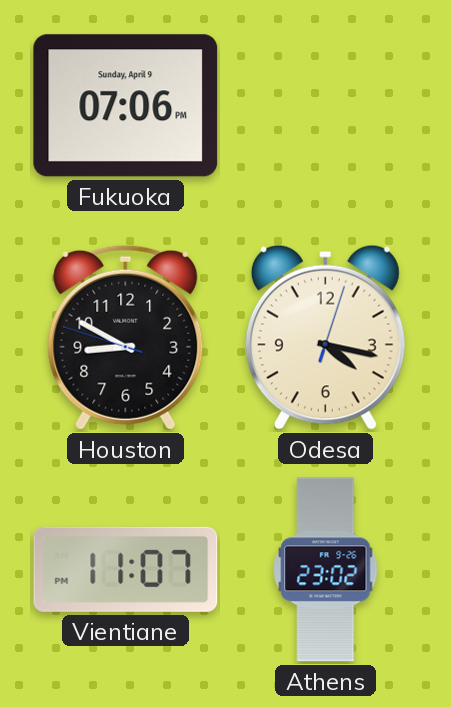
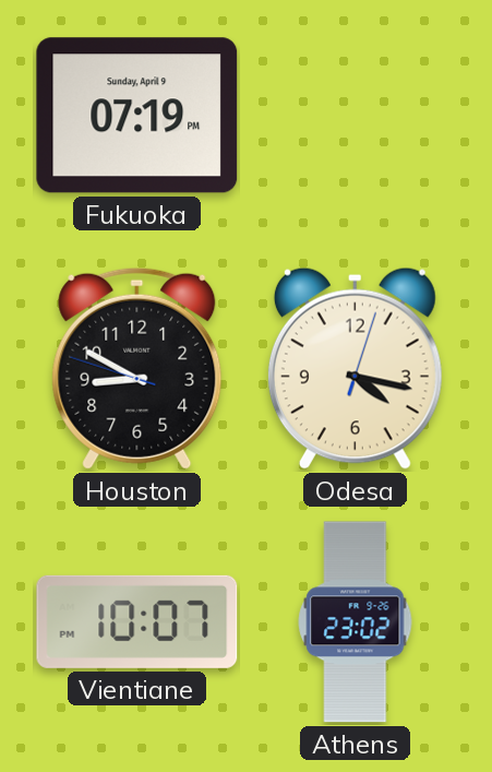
Fukuoka: 07:06 -> 07:19 (137, 116)
Vientiane: 11:07 -> 10:07 (137, 621)
